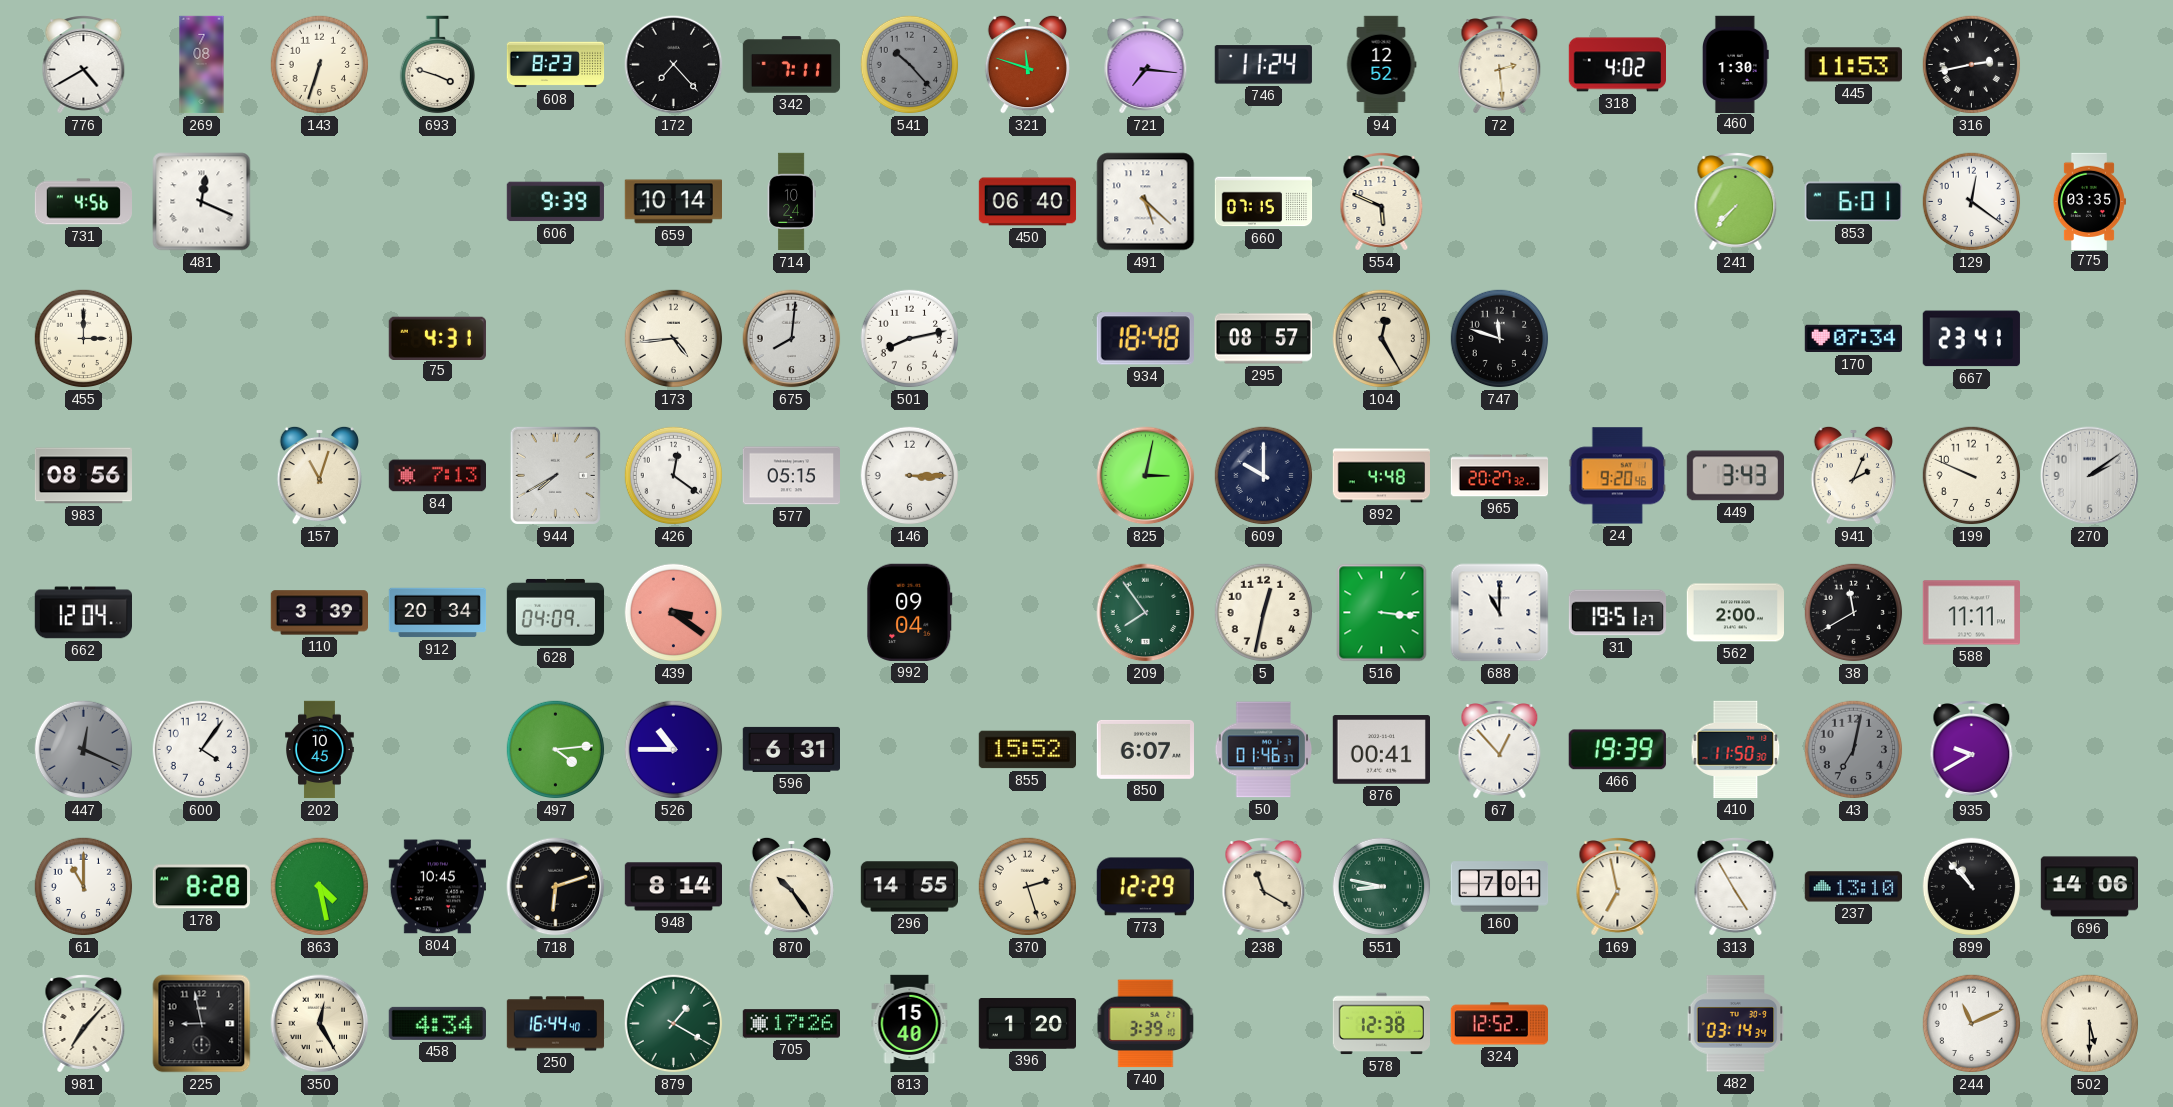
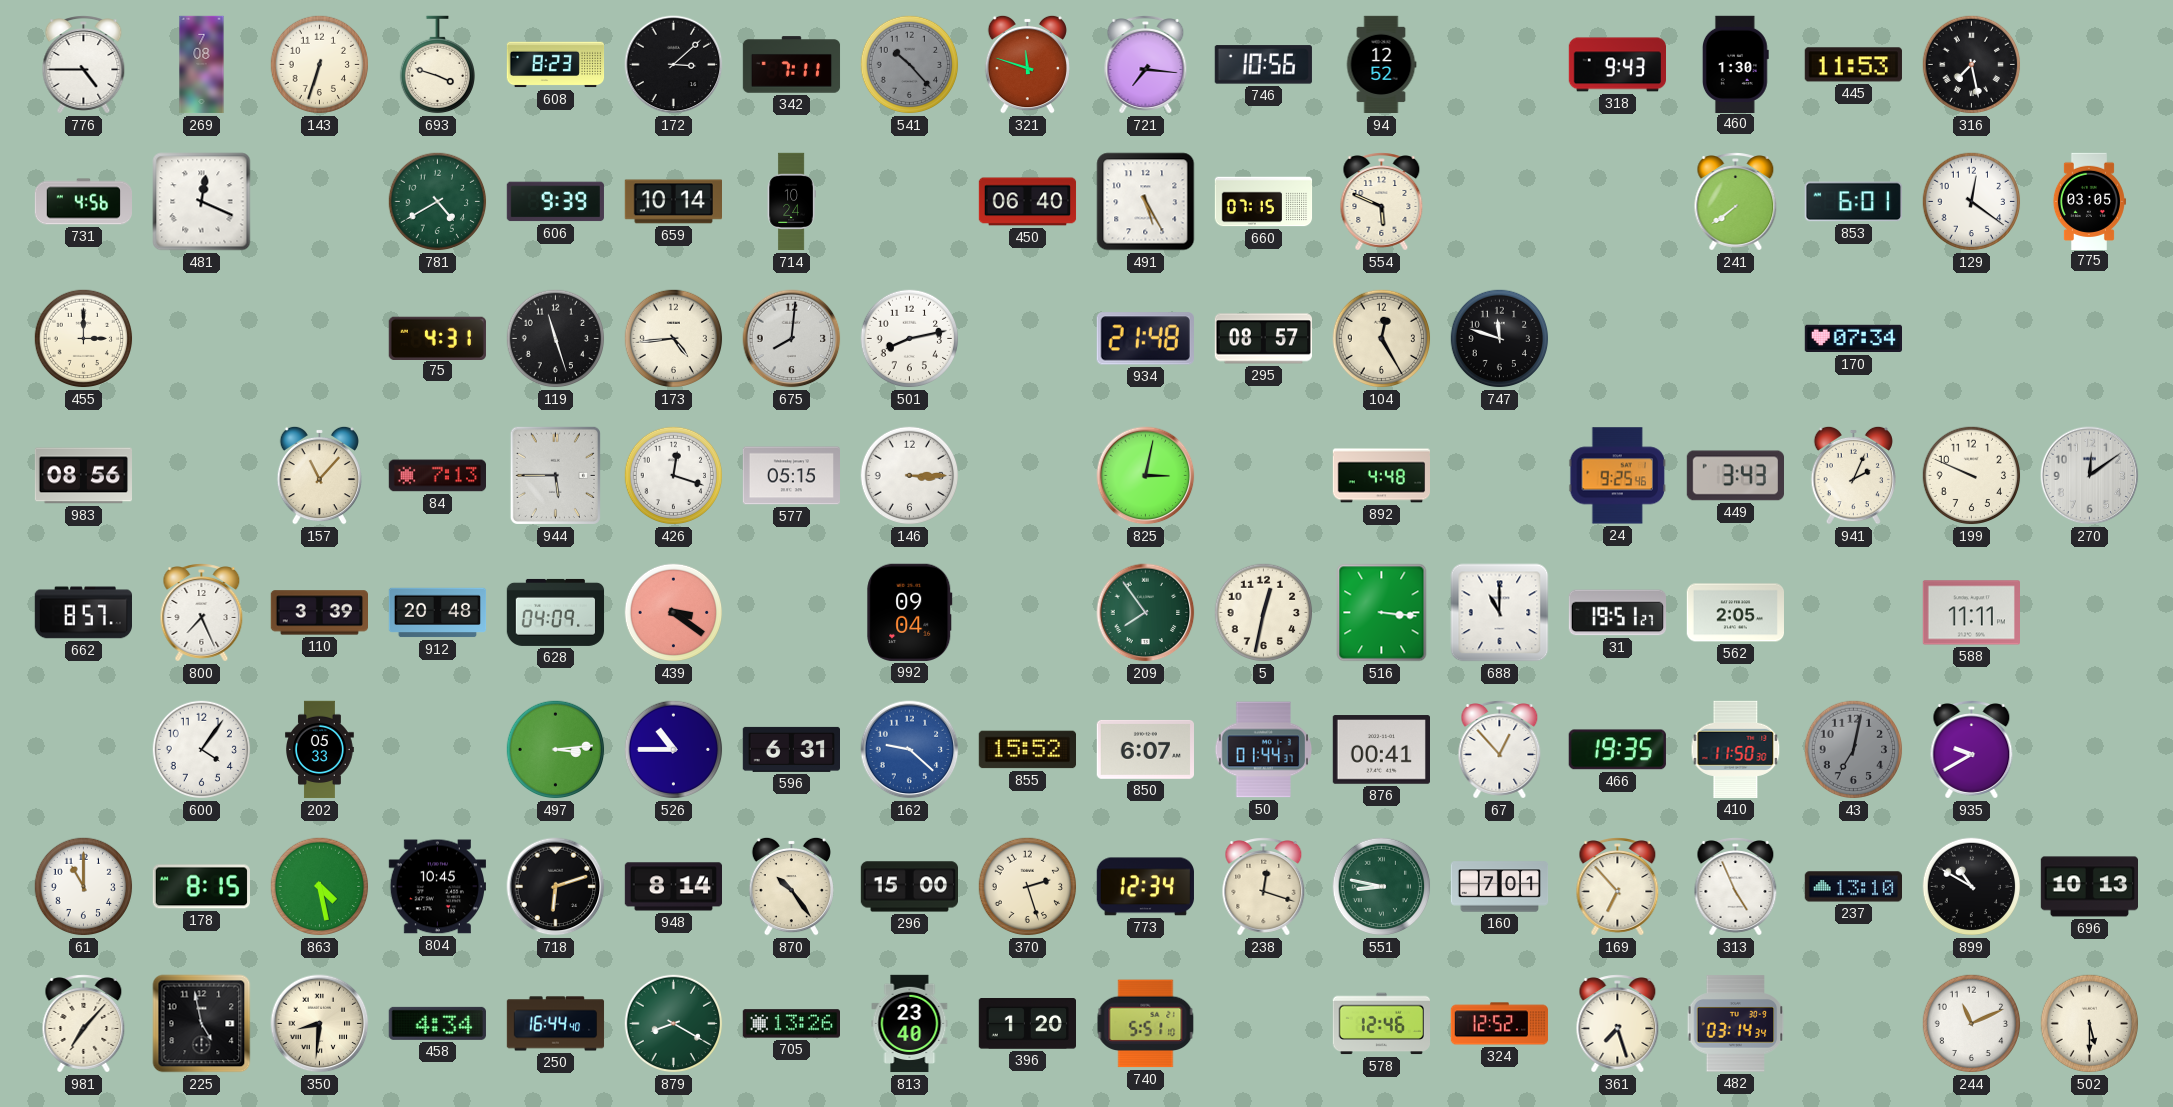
776: 4:40 -> 4:45 (84, 65)
172: 7:23 -> 3:08 (674, 65)
746: 11:24 -> 10:56 (1263, 65)
72: 2:29 -> none (1500, 65)
318: 4:02 -> 9:43 (1617, 65)
316: 2:43 -> 7:28 (1972, 65)
781: none -> 4:40 (438, 202)
491: 5:22 -> 5:25 (1146, 202)
241: 7:37 -> 7:39 (1736, 202)
775: 03:35 -> 03:05 (2089, 201)
119: none -> 11:27 (556, 339)
934: 18:48 -> 21:48 (1145, 339)
667: 23:41 -> none (1971, 339)
157: 11:03 -> 11:07 (319, 475)
944: 7:40 -> 5:45 (555, 475)
426: 12:21 -> 12:18 (674, 476)
609: 10:00 -> none (1264, 476)
965: 20:27 -> none (1500, 476)
24: 9:20 -> 9:25 (1617, 476)
270: 2:09 -> 12:09 (2090, 476)
662: 12:04 -> 8:57 (83, 613)
800: none -> 7:26 (202, 613)
912: 20:34 -> 20:48 (438, 613)
562: 2:00 -> 2:05 (1735, 613)
38: 11:40 -> none (1854, 613)
447: 12:19 -> none (84, 750)
202: 10:45 -> 05:33 (320, 750)
497: 4:14 -> 3:14 (556, 750)
162: none -> 9:22 (910, 750)
50: 01:46 -> 01:44 (1264, 750)
466: 19:39 -> 19:35 (1617, 750)
178: 8:28 -> 8:15 (201, 887)
296: 14:55 -> 15:00 (910, 887)
773: 12:29 -> 12:34 (1145, 887)
238: 11:20 -> 12:18 (1264, 887)
169: 6:58 -> 6:53 (1618, 887)
313: 4:55 -> 4:56 (1736, 887)
899: 10:53 -> 10:50 (1972, 887)
696: 14:06 -> 10:13 (2090, 887)
225: 8:58 -> 4:58 (202, 1024)
350: 12:25 -> 8:31 (320, 1024)
879: 1:20 -> 8:20 (674, 1024)
705: 17:26 -> 13:26 (791, 1024)
813: 15:40 -> 23:40 (910, 1024)
740: 3:39 -> 5:51 (1146, 1024)
578: 12:38 -> 12:46 (1381, 1024)
361: none -> 7:27 (1618, 1024)
